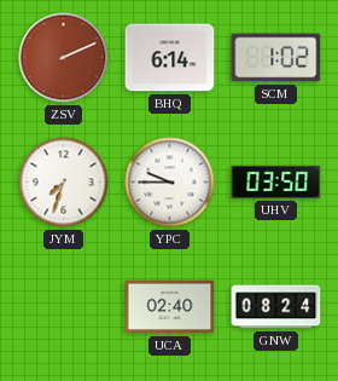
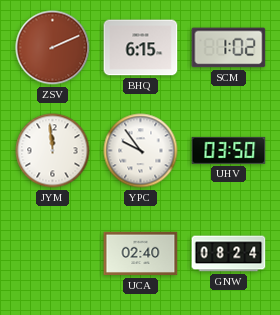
BHQ: 6:14 -> 6:15 (141, 48)
JYM: 7:33 -> 11:59 (53, 151)
YPC: 9:45 -> 9:54 (141, 151)
